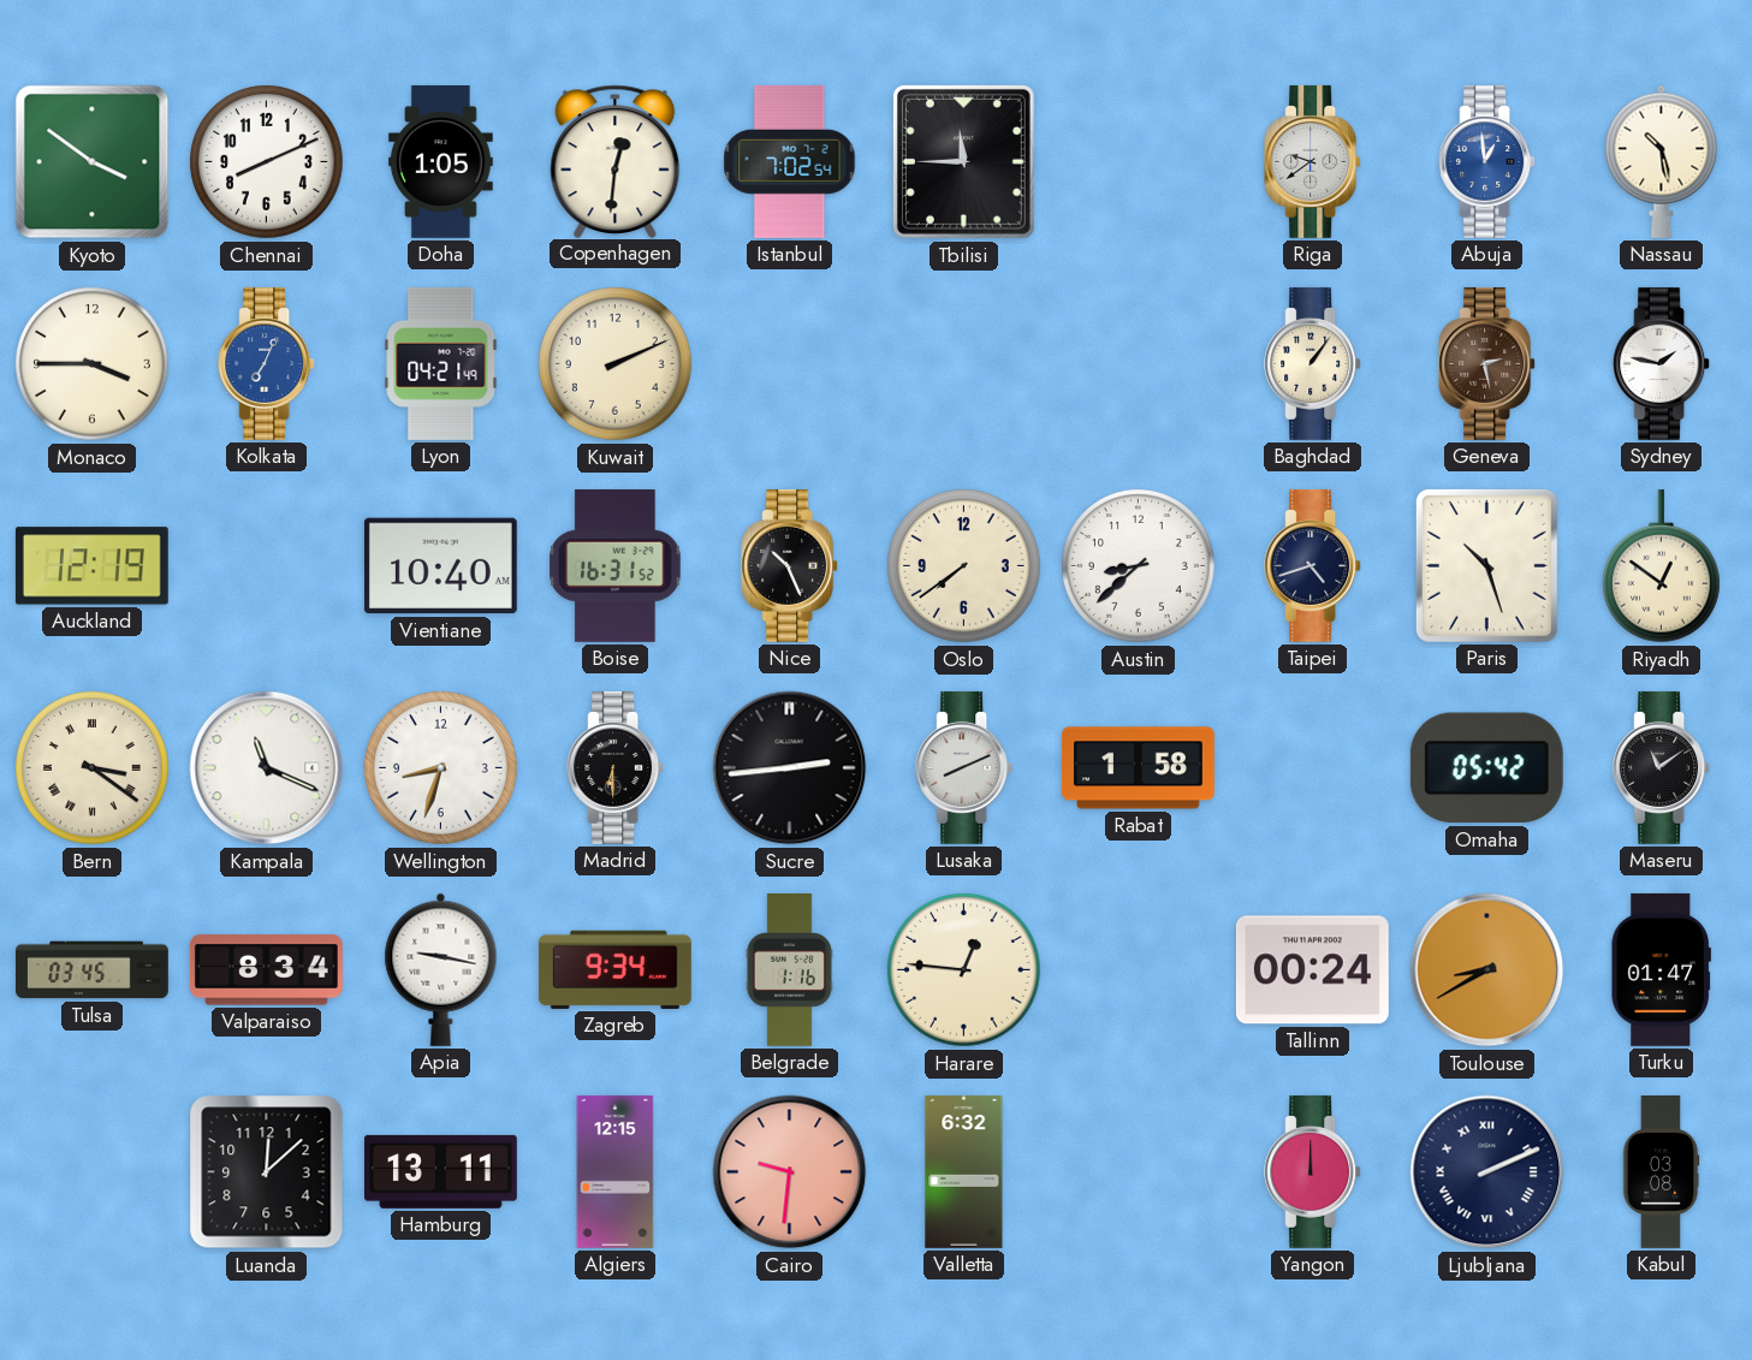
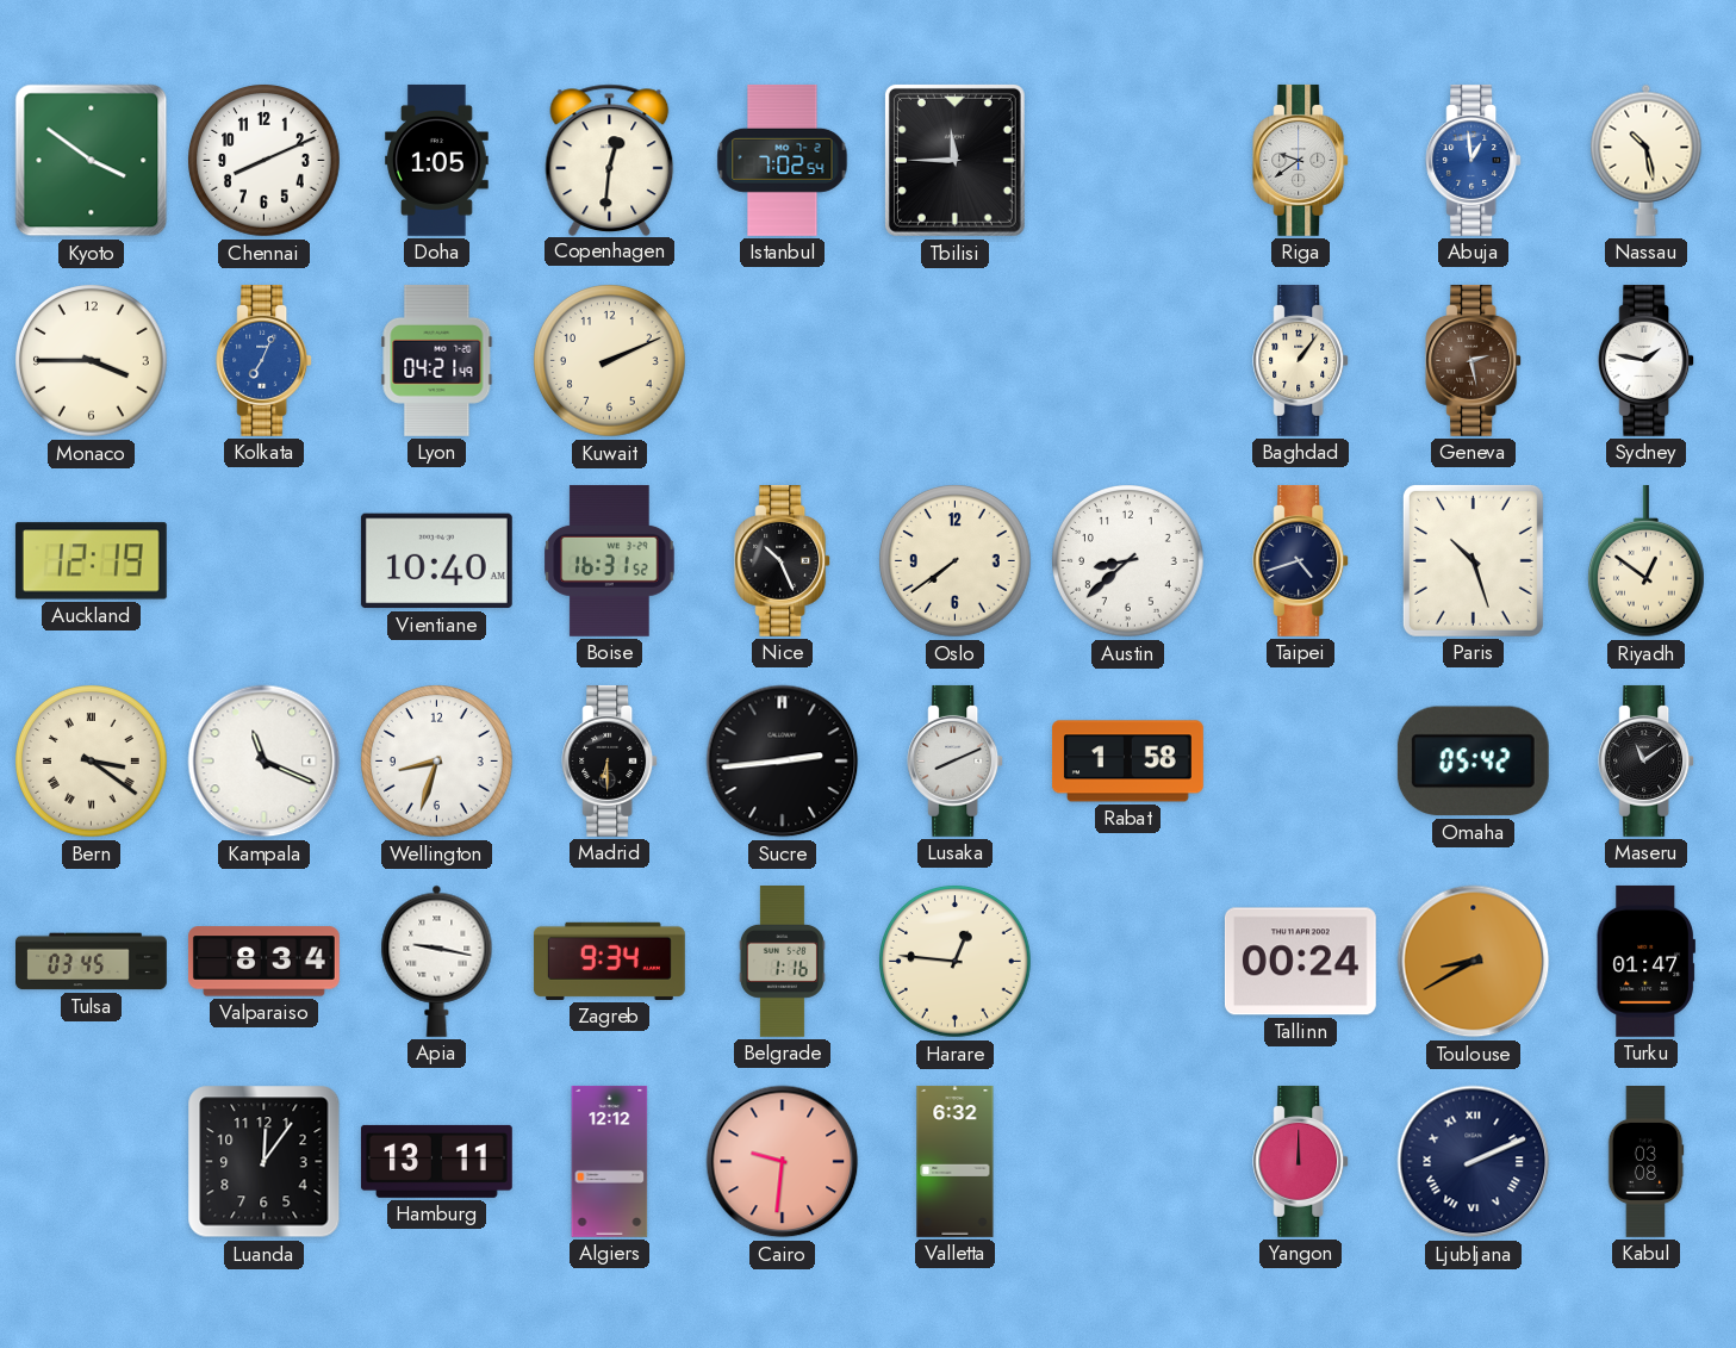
Luanda: 12:08 -> 12:06 (265, 1162)
Algiers: 12:15 -> 12:12 (610, 1161)
